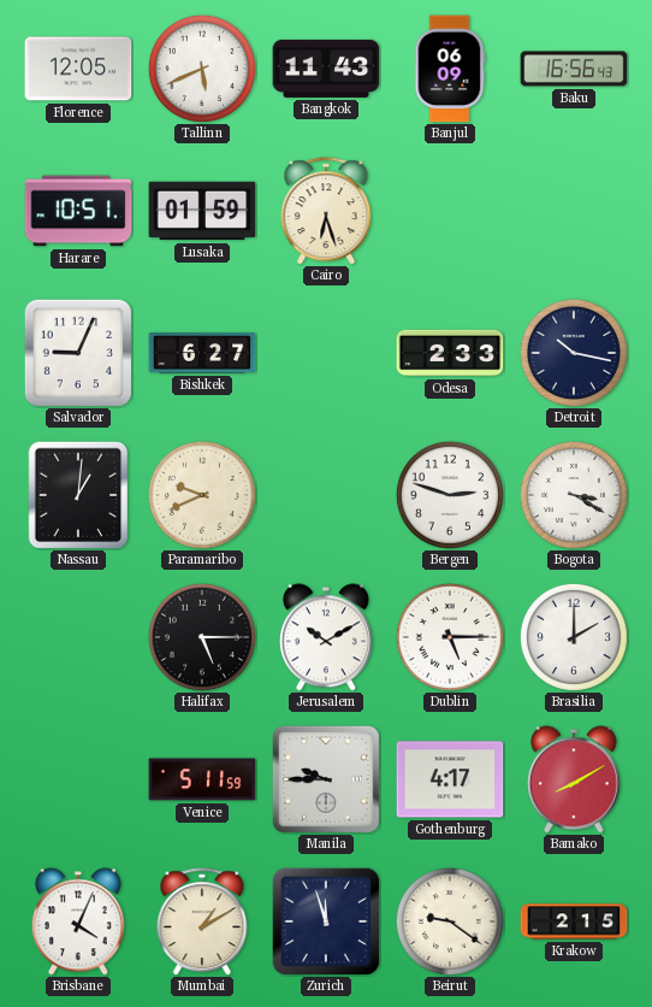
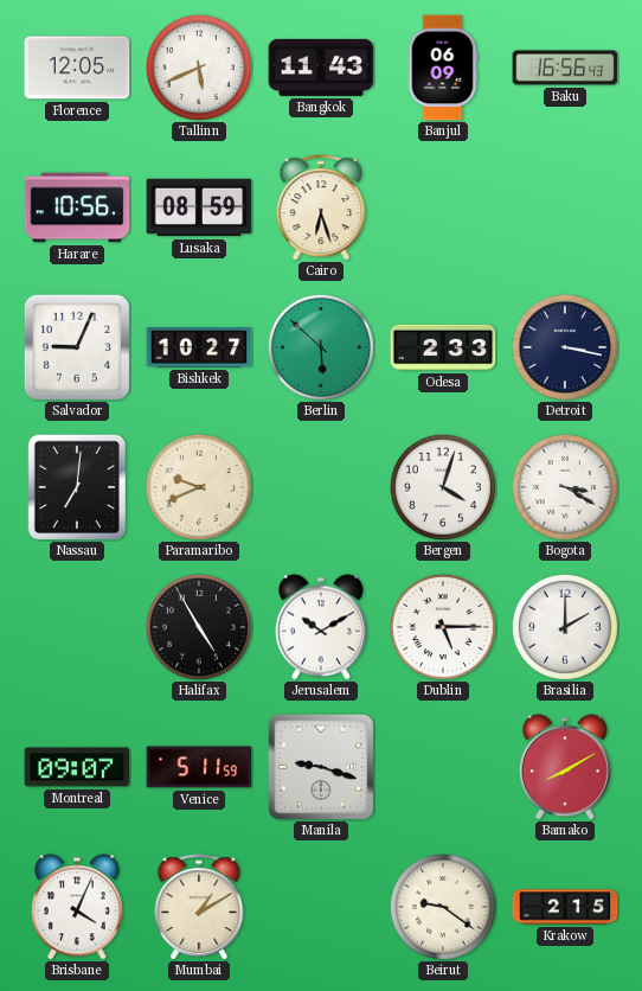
Harare: 10:51 -> 10:56 (77, 207)
Lusaka: 01:59 -> 08:59 (199, 207)
Bishkek: 6:27 -> 10:27 (199, 347)
Berlin: none -> 5:52 (321, 347)
Detroit: 10:17 -> 3:17 (565, 347)
Nassau: 1:01 -> 7:01 (77, 487)
Bergen: 2:48 -> 4:03 (443, 487)
Halifax: 5:15 -> 4:55 (199, 627)
Montreal: none -> 09:07 (77, 767)
Manila: 9:45 -> 9:18 (321, 767)
Gothenburg: 4:17 -> none (450, 779)
Zurich: 11:57 -> none (326, 921)
